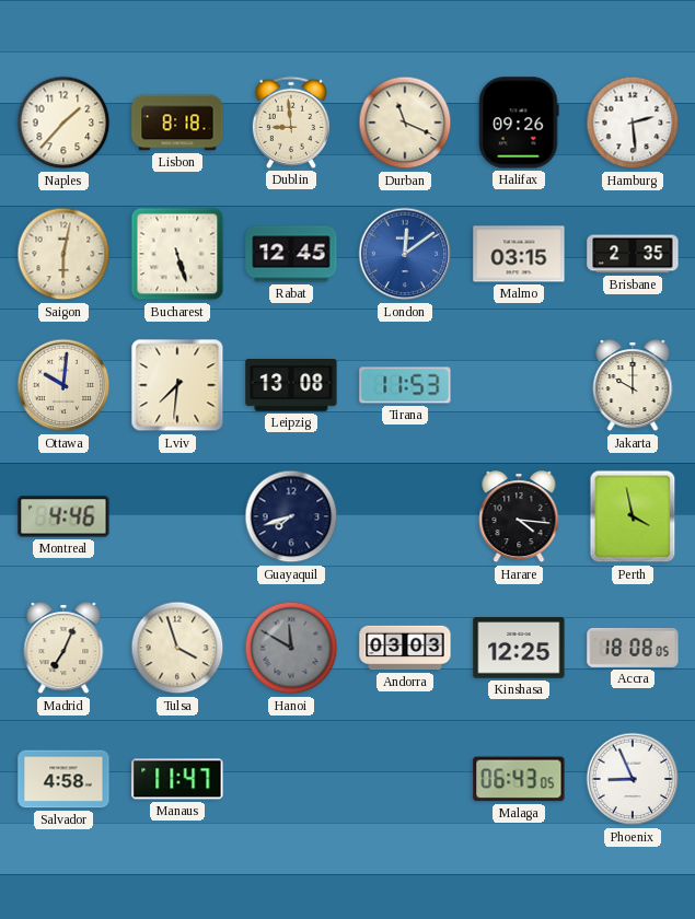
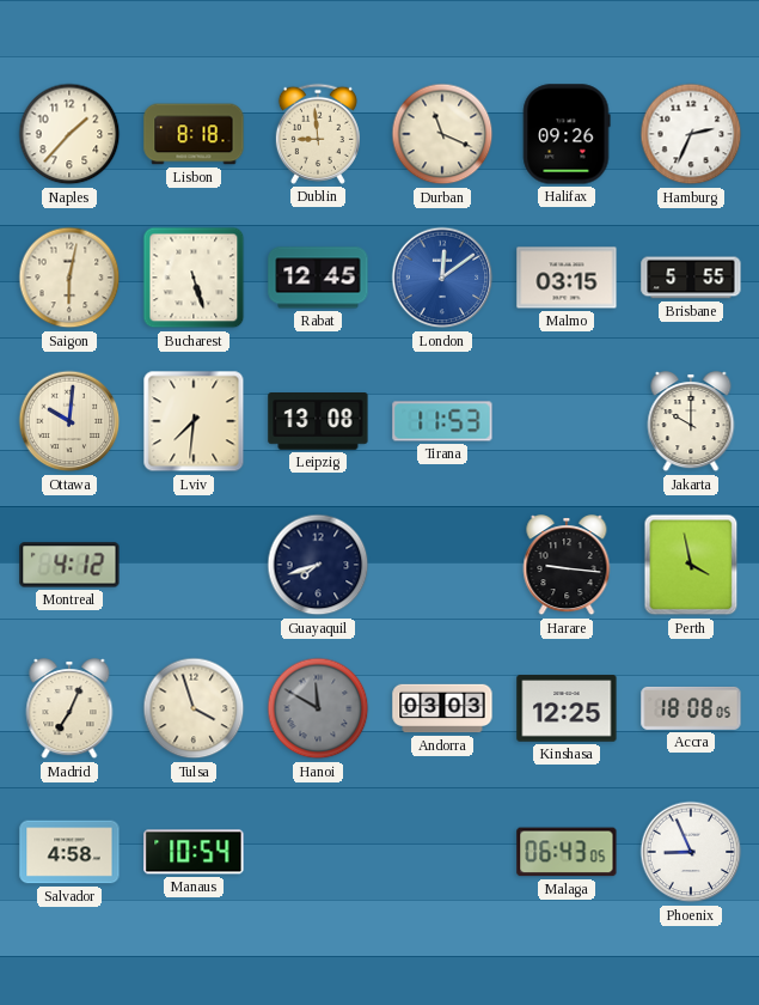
Hamburg: 2:29 -> 2:34 (691, 134)
Brisbane: 2:35 -> 5:55 (691, 278)
Montreal: 4:46 -> 4:12 (69, 565)
Harare: 4:16 -> 9:16 (567, 566)
Manaus: 11:47 -> 10:54 (194, 852)
